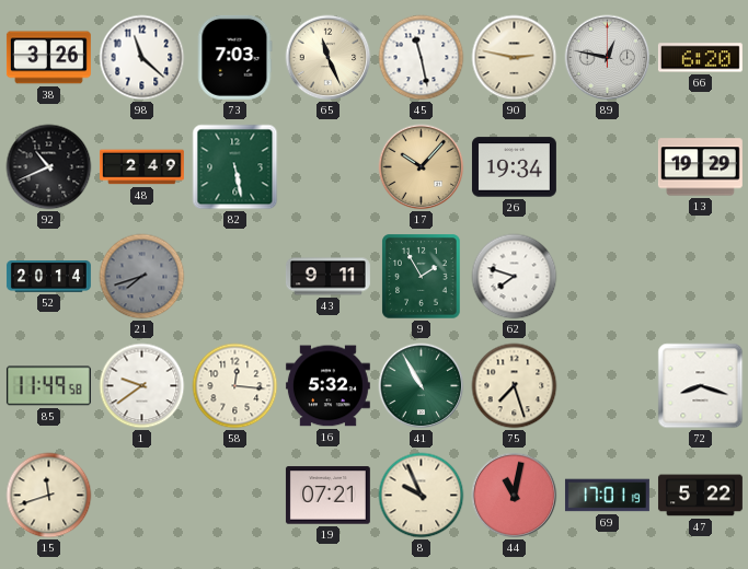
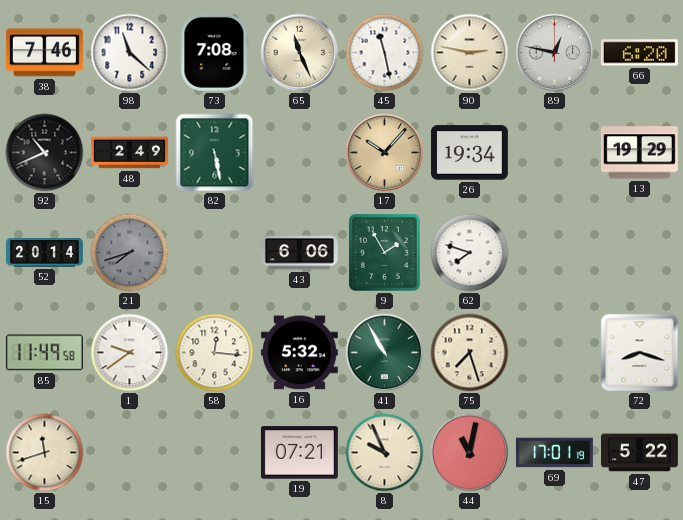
38: 3:26 -> 7:46 (44, 53)
73: 7:03 -> 7:08 (214, 52)
43: 9:11 -> 6:06 (299, 253)
